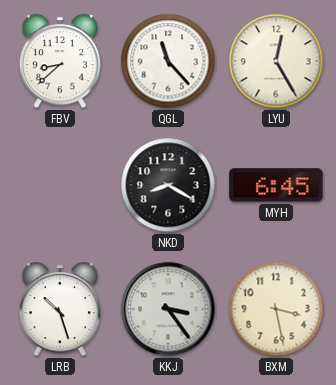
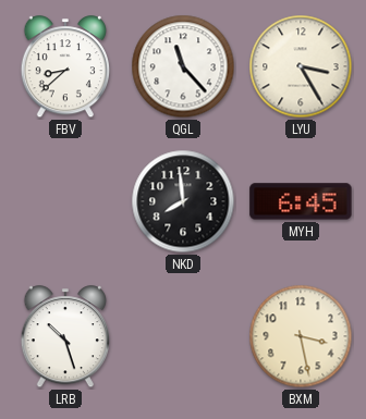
LYU: 12:25 -> 3:25 (301, 66)
NKD: 8:20 -> 7:59 (183, 201)
KKJ: 3:24 -> none (168, 309)
